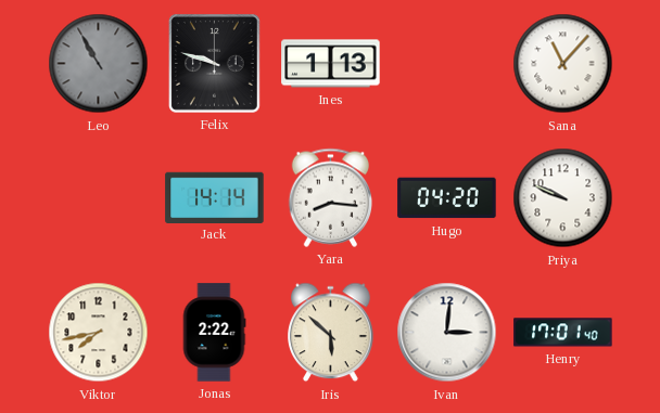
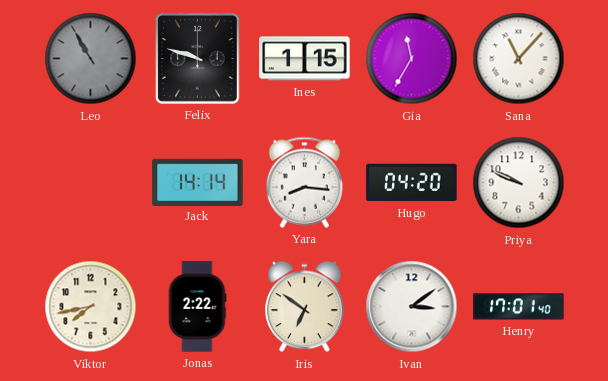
Ines: 1:13 -> 1:15 (305, 59)
Gia: none -> 11:35 (412, 59)
Iris: 5:52 -> 6:51 (305, 307)
Ivan: 3:01 -> 3:09 (412, 307)
